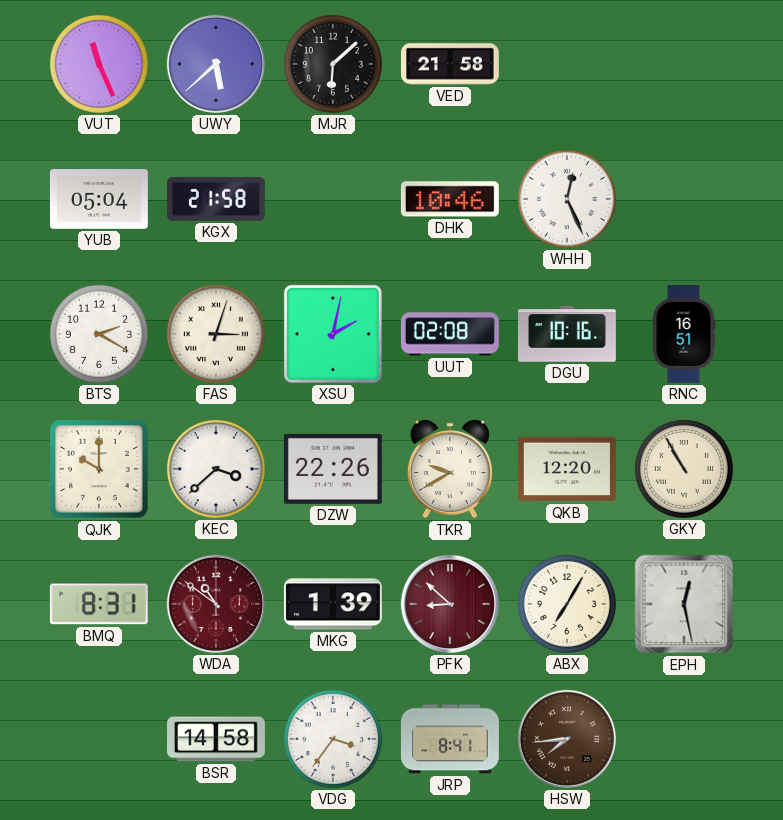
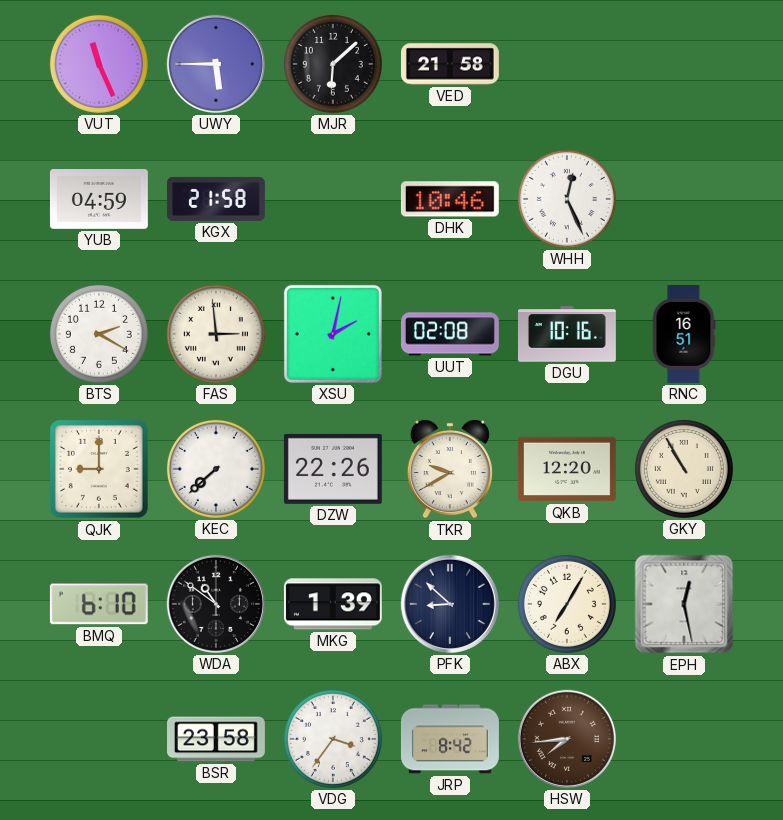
UWY: 5:38 -> 5:45 (216, 64)
YUB: 05:04 -> 04:59 (99, 200)
FAS: 3:03 -> 2:59 (216, 334)
QJK: 10:00 -> 9:00 (99, 469)
KEC: 3:38 -> 7:38 (216, 469)
BMQ: 8:31 -> 6:10 (99, 604)
WDA dial: burgundy -> black (216, 604)
PFK dial: burgundy -> navy (450, 604)
BSR: 14:58 -> 23:58 (217, 739)
JRP: 8:41 -> 8:42 (450, 739)
